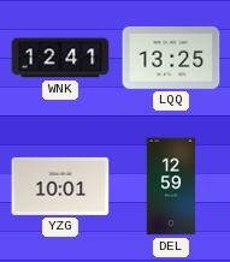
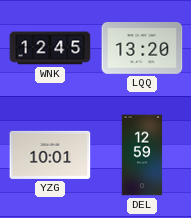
WNK: 12:41 -> 12:45 (50, 48)
LQQ: 13:25 -> 13:20 (142, 49)
